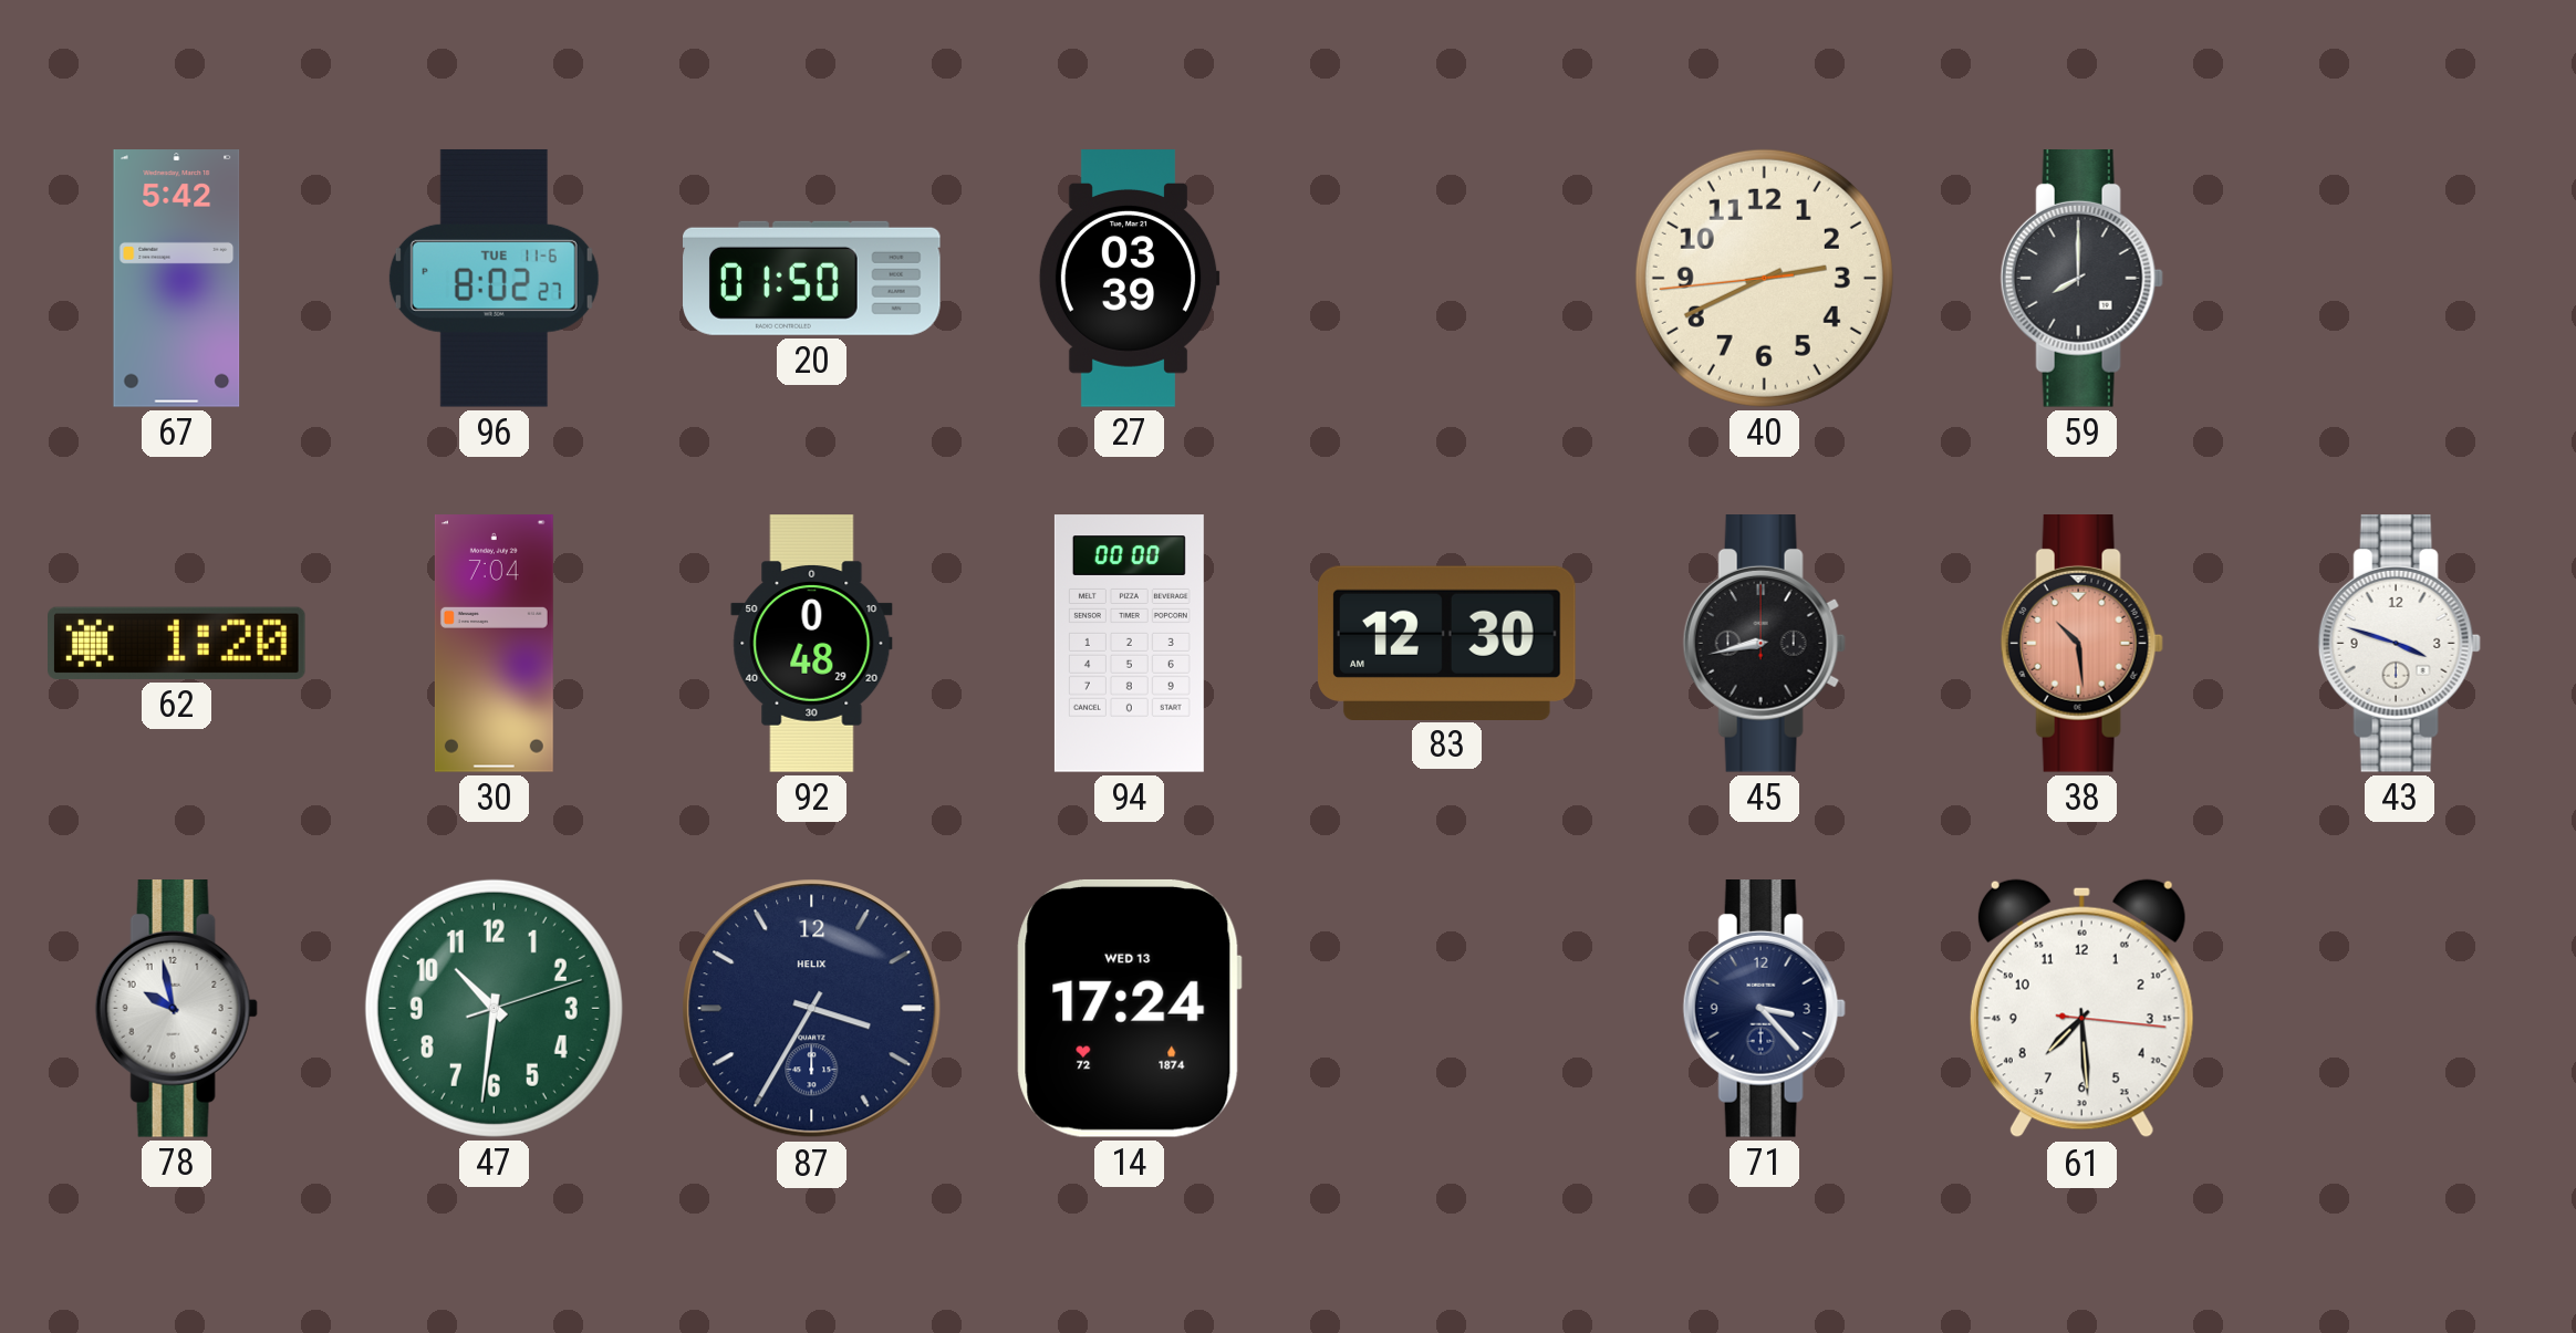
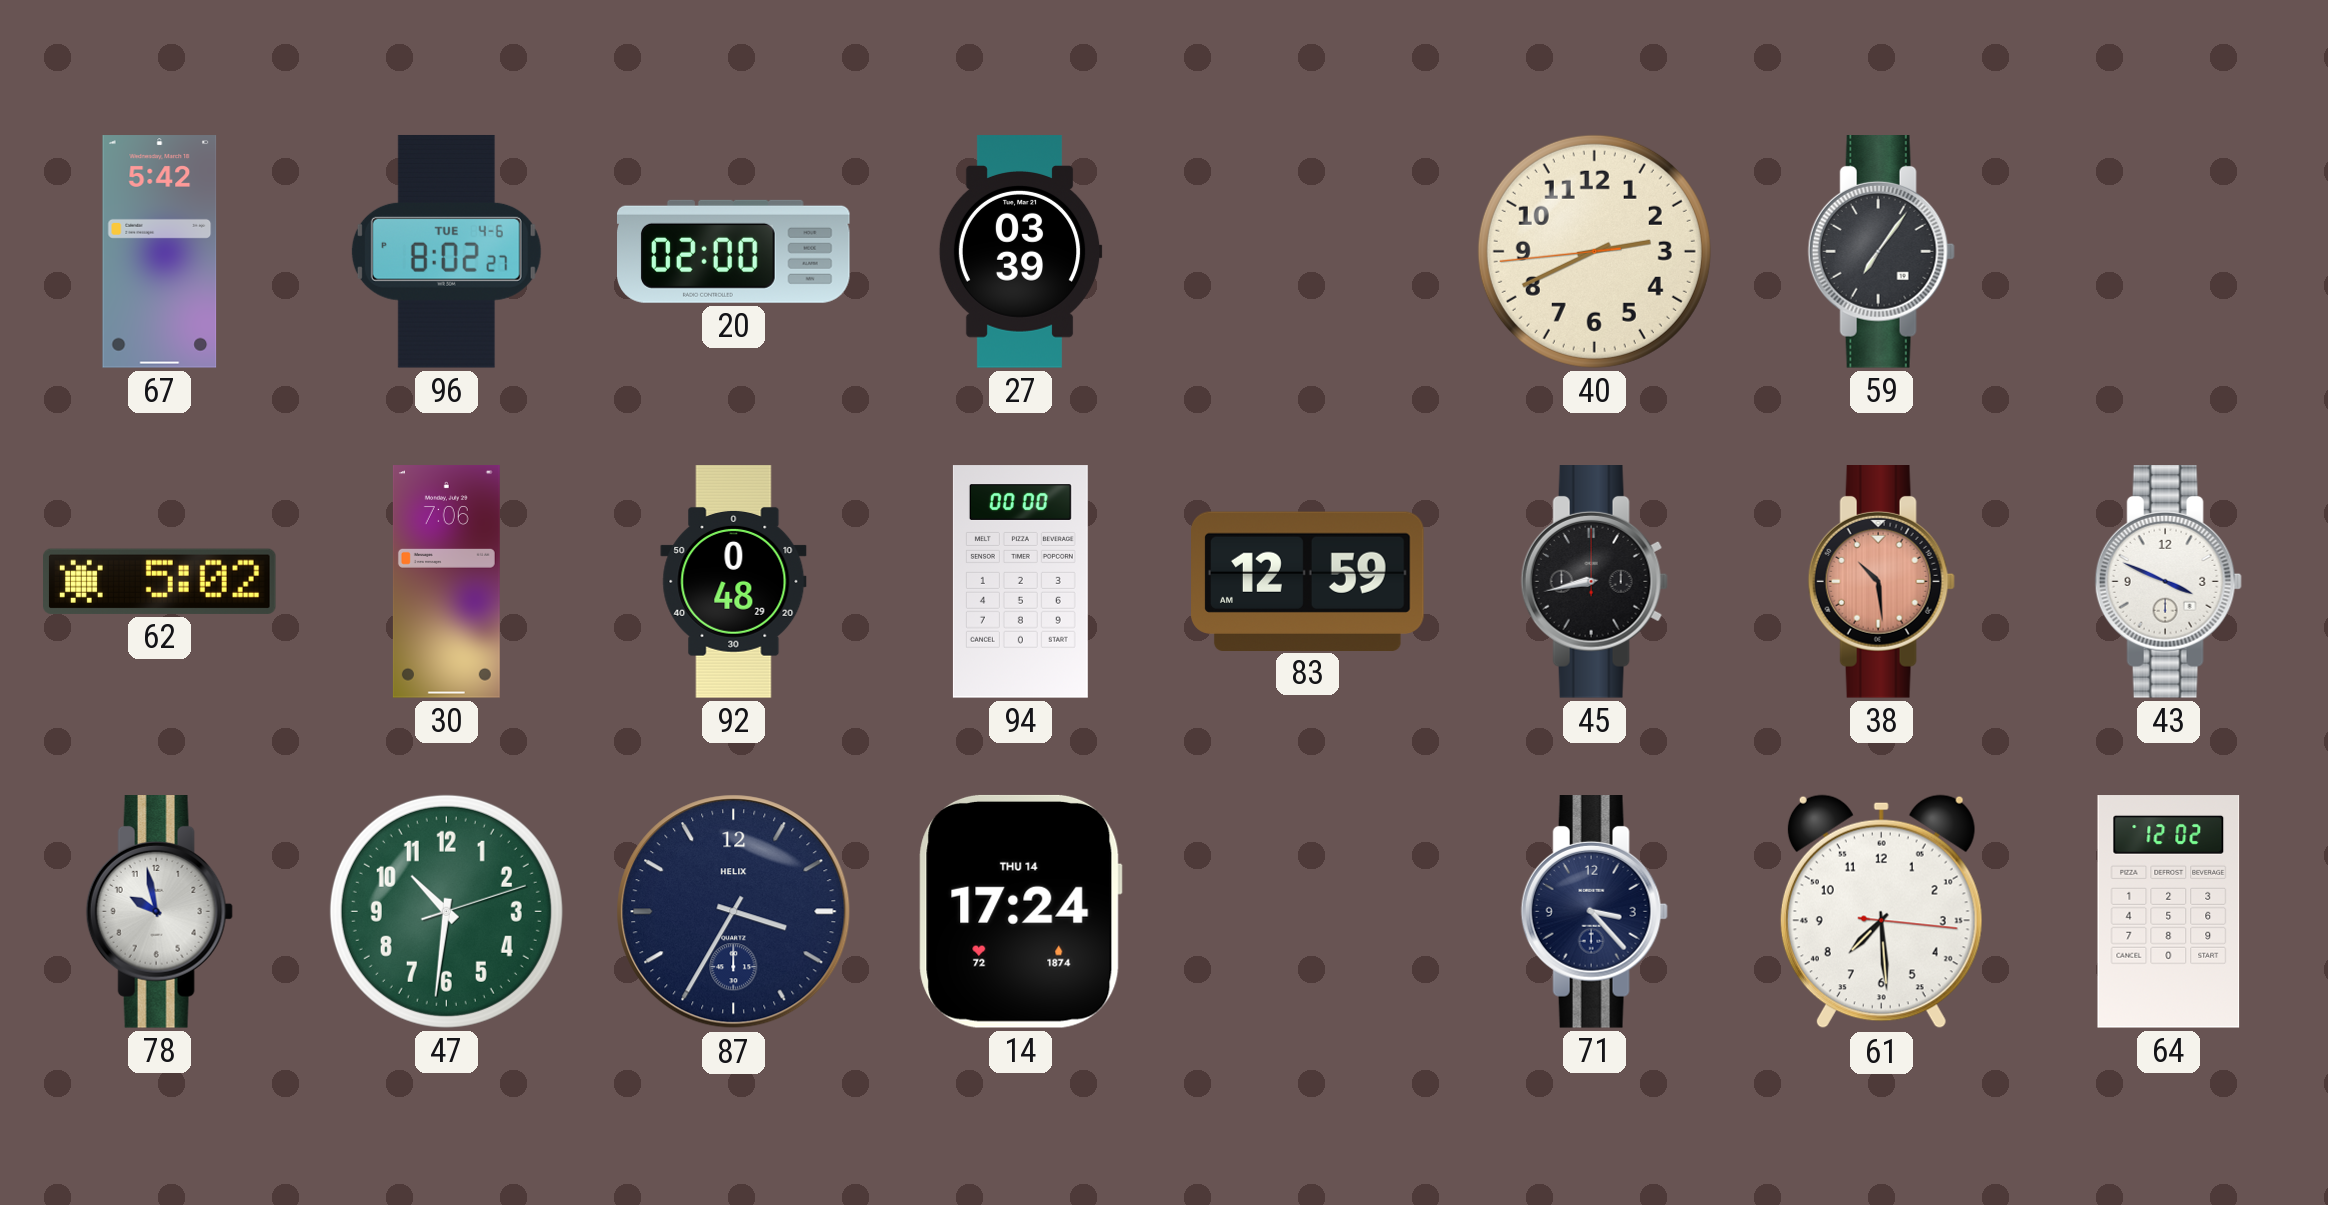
96 date: TUE 11-6 -> TUE 4-6 (446, 251)
20: 01:50 -> 02:00 (734, 251)
59: 8:00 -> 7:06 (1881, 252)
62: 1:20 -> 5:02 (160, 581)
30: 7:04 -> 7:06 (446, 582)
83: 12:30 -> 12:59 (1308, 581)
43: 3:48 -> 3:49 (2168, 582)
14 date: WED 13 -> THU 14 (1020, 911)
64: none -> 12:02 (2169, 912)
